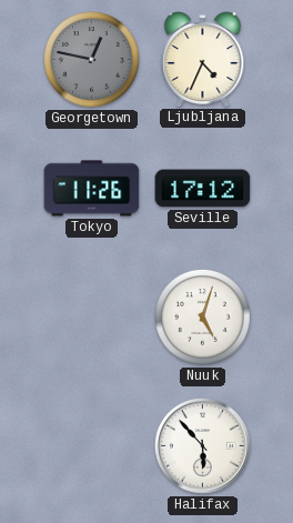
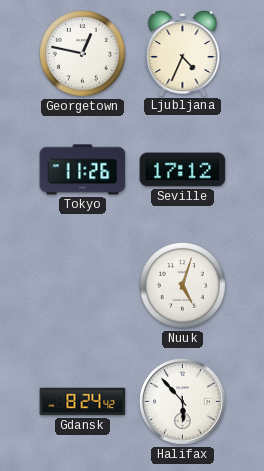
Georgetown dial: grey -> white (82, 53)
Gdansk: none -> 8:24 (83, 402)
